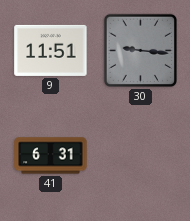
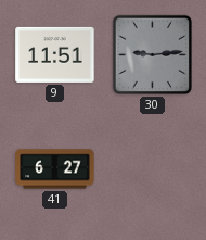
30: 9:16 -> 9:14 (152, 54)
41: 6:31 -> 6:27 (55, 169)
